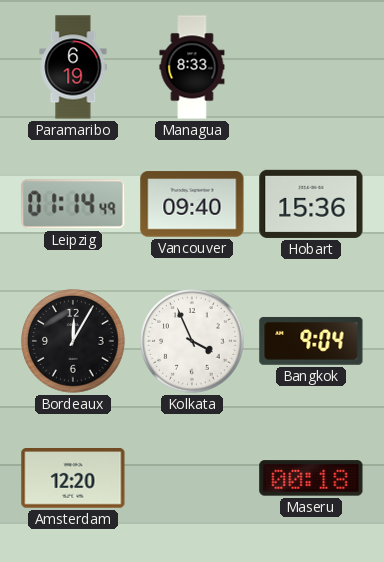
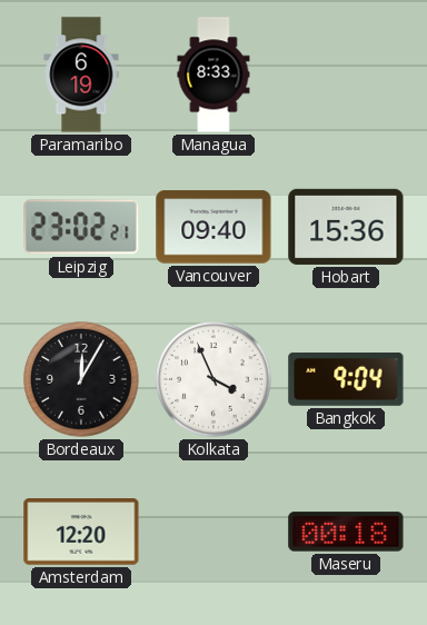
Leipzig: 01:14 -> 23:02 (81, 227)
